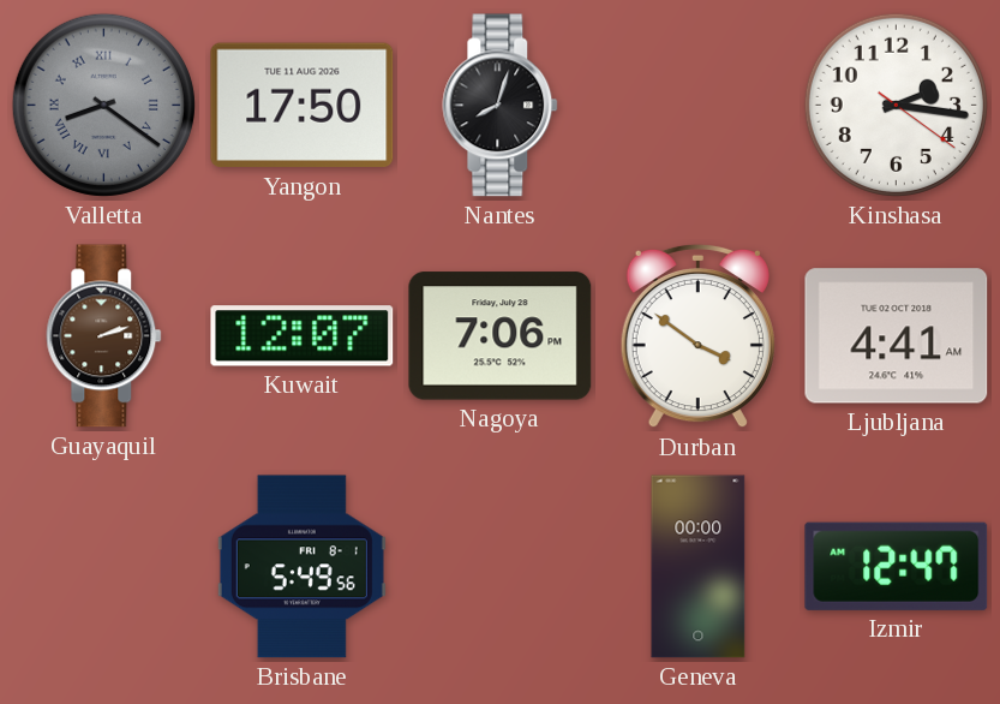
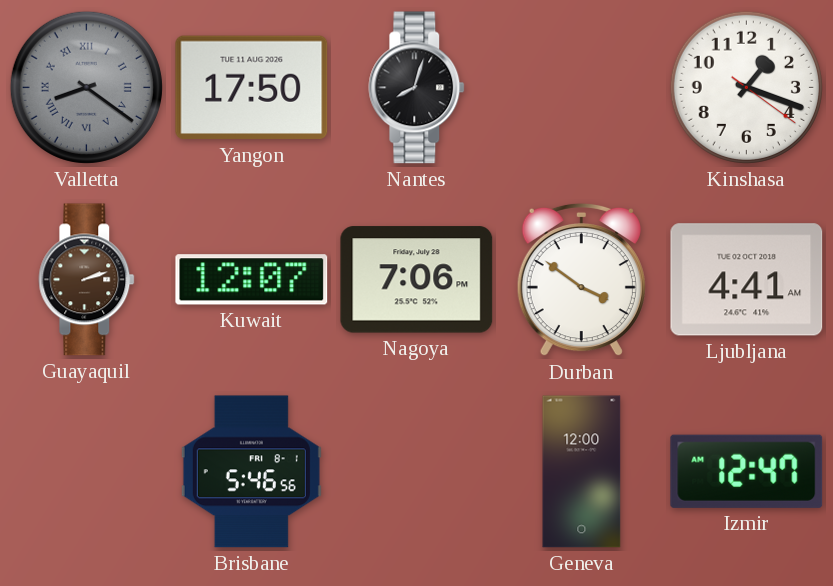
Kinshasa: 2:16 -> 1:18 (746, 87)
Brisbane: 5:49 -> 5:46 (251, 472)
Geneva: 00:00 -> 12:00 (582, 472)
